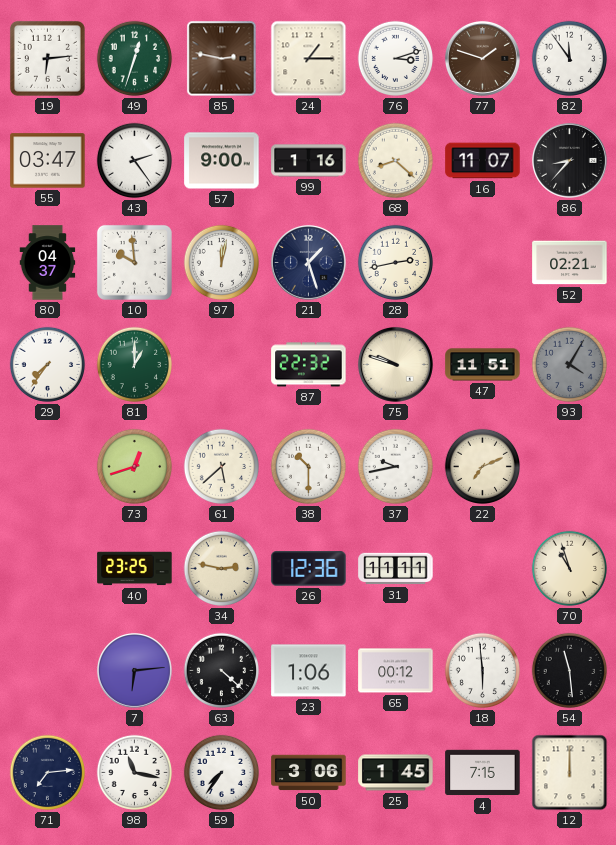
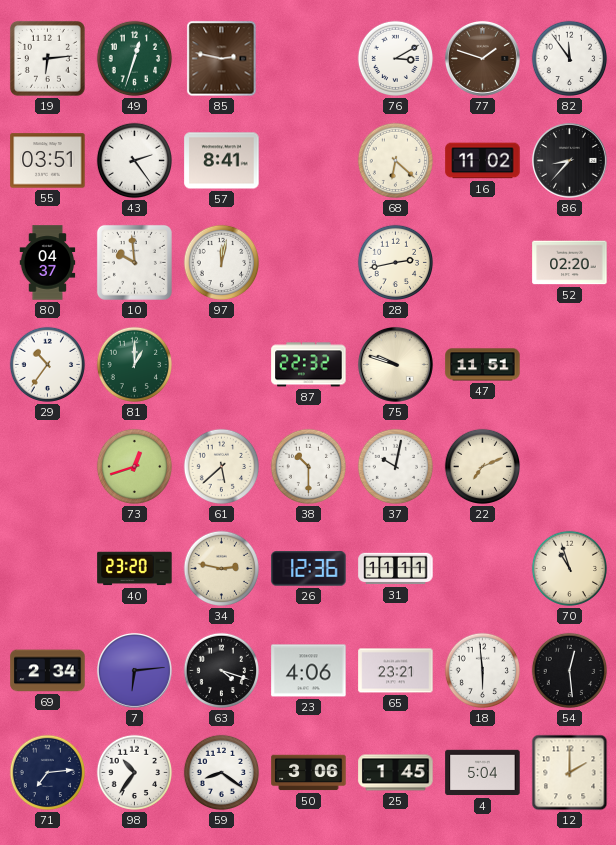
24: 1:15 -> none (309, 59)
76: 3:12 -> 3:10 (396, 59)
55: 03:47 -> 03:51 (48, 161)
57: 9:00 -> 8:41 (222, 161)
99: 1:16 -> none (309, 161)
68: 8:22 -> 6:22 (396, 161)
16: 11:07 -> 11:02 (483, 161)
21: 1:27 -> none (308, 262)
52: 02:21 -> 02:20 (570, 263)
29: 7:36 -> 10:36 (48, 365)
93: 4:05 -> none (570, 365)
37: 9:43 -> 10:02 (396, 467)
40: 23:25 -> 23:20 (135, 569)
69: none -> 2:34 (48, 671)
63: 4:22 -> 4:18 (222, 671)
23: 1:06 -> 4:06 (309, 671)
65: 00:12 -> 23:21 (396, 671)
54: 11:29 -> 12:29 (570, 671)
98: 11:17 -> 10:36 (135, 773)
59: 7:36 -> 8:21 (222, 773)
4: 7:15 -> 5:04 (483, 773)
12: 12:00 -> 2:00 (570, 773)
